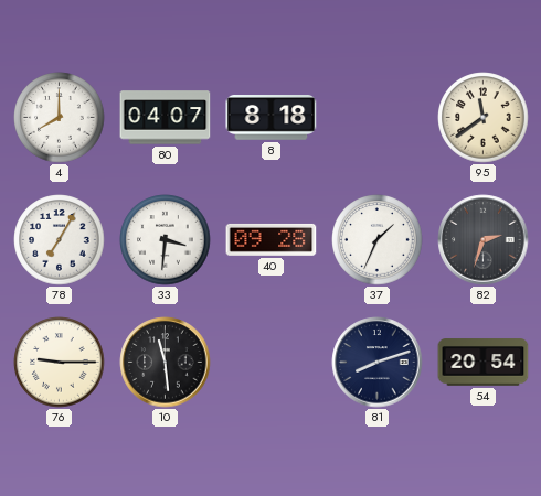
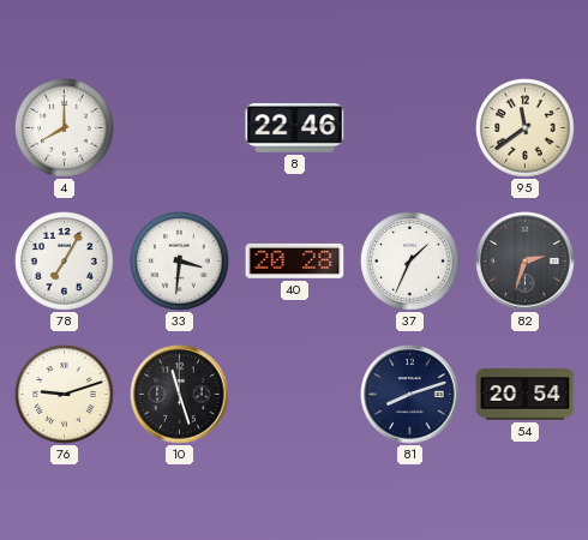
80: 04:07 -> none (166, 118)
8: 8:18 -> 22:46 (295, 128)
40: 09:28 -> 20:28 (295, 260)
76: 9:15 -> 9:12 (65, 395)
10: 11:29 -> 11:27 (180, 395)
